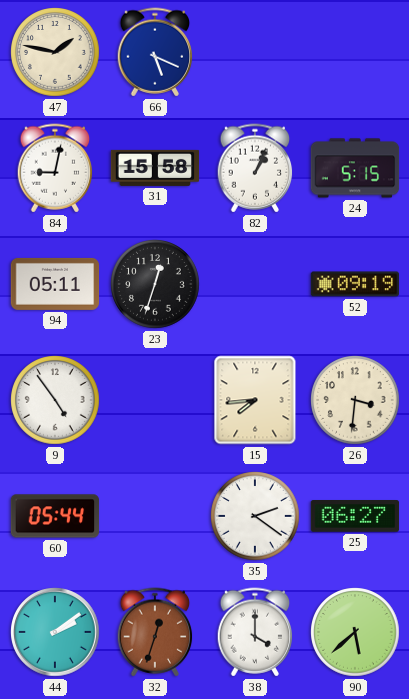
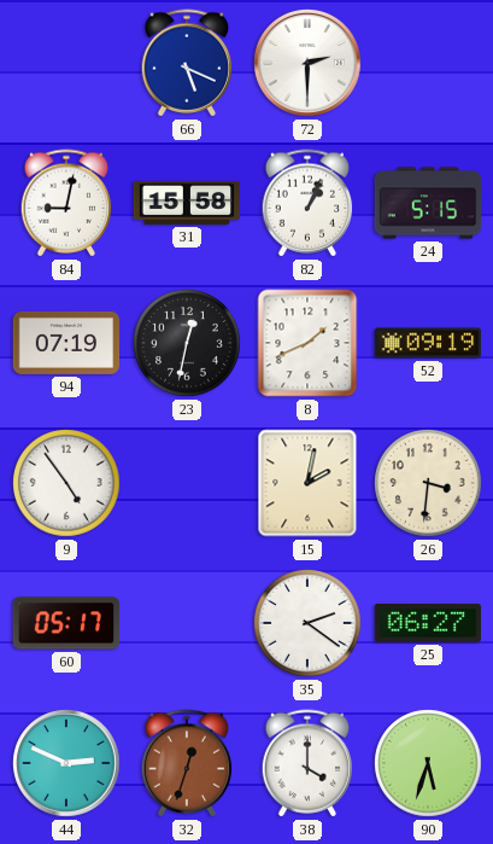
47: 1:47 -> none (55, 52)
72: none -> 2:30 (307, 63)
94: 05:11 -> 07:19 (66, 343)
23: 12:33 -> 12:32 (187, 343)
8: none -> 1:41 (307, 343)
15: 7:44 -> 2:02 (307, 483)
60: 05:44 -> 05:17 (66, 623)
44: 2:09 -> 2:49 (66, 763)
90: 5:38 -> 5:33 (428, 763)
